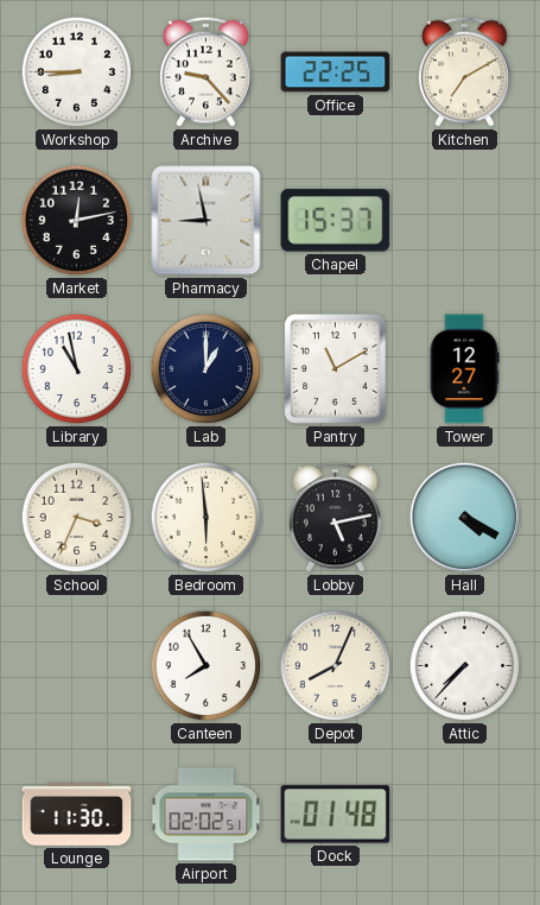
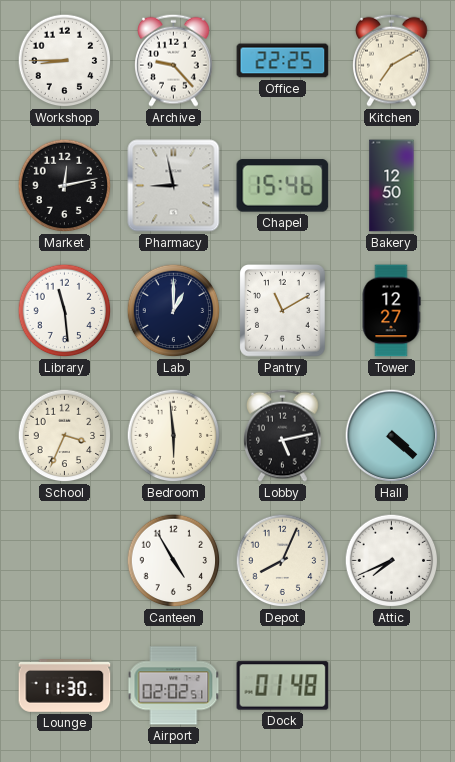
Chapel: 15:37 -> 15:46 (283, 186)
Bakery: none -> 12:50 (392, 186)
Library: 10:58 -> 11:29 (65, 311)
Hall: 4:20 -> 4:22 (392, 436)
Canteen: 7:55 -> 4:55 (174, 561)
Attic: 7:37 -> 7:41 (392, 561)
